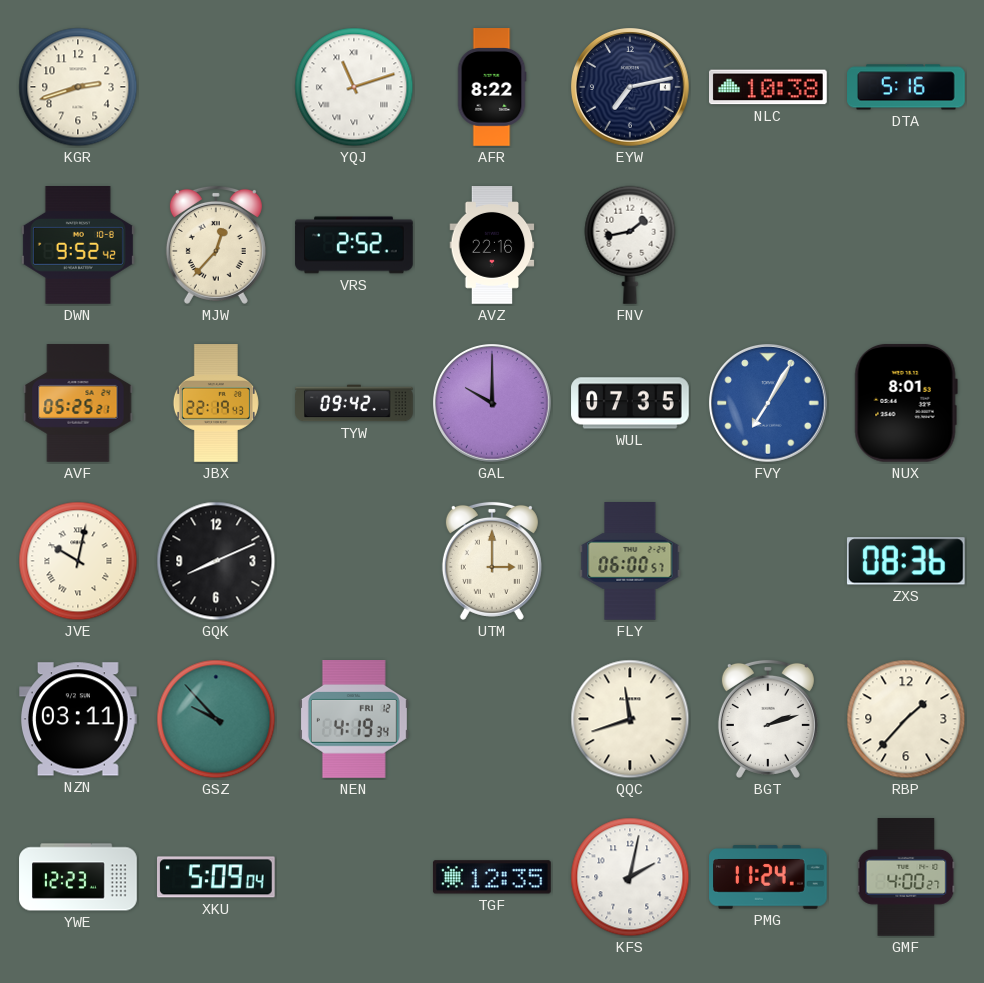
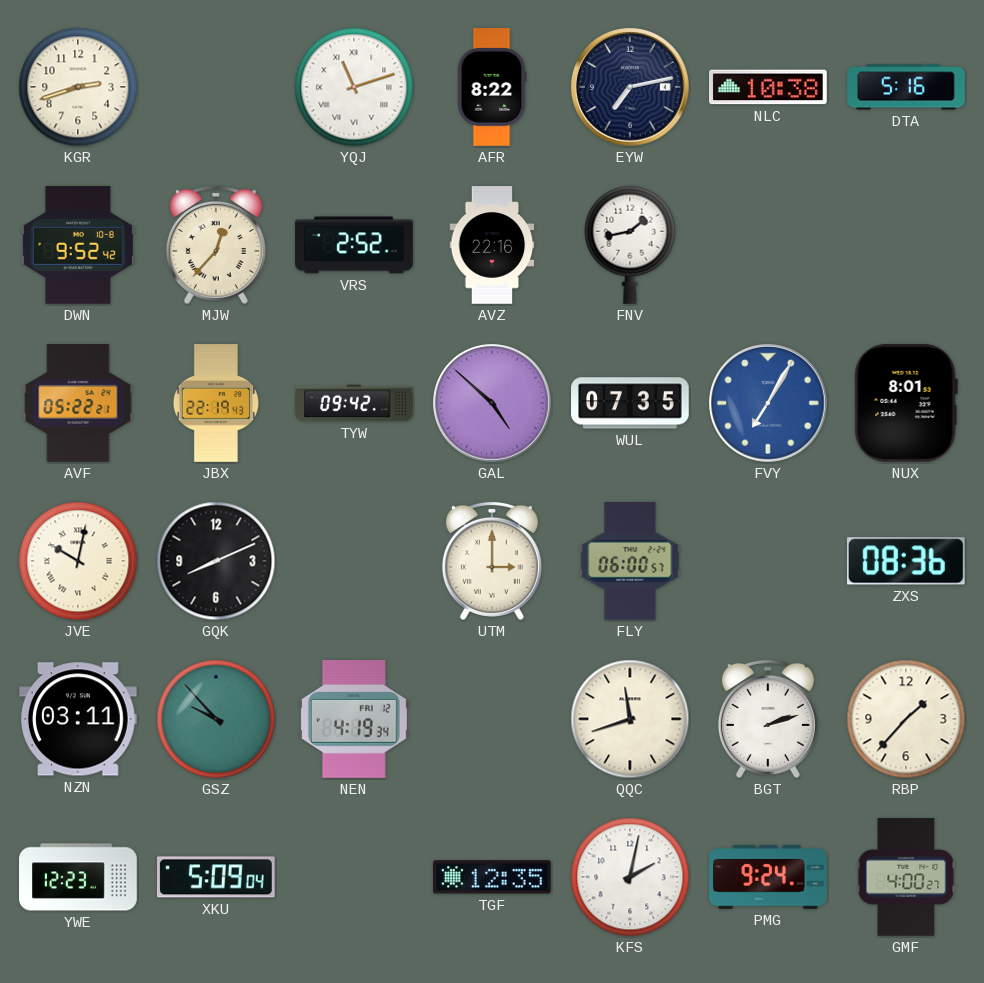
AVF: 05:25 -> 05:22 (78, 403)
GAL: 10:00 -> 4:52 (493, 404)
PMG: 11:24 -> 9:24 (768, 877)
